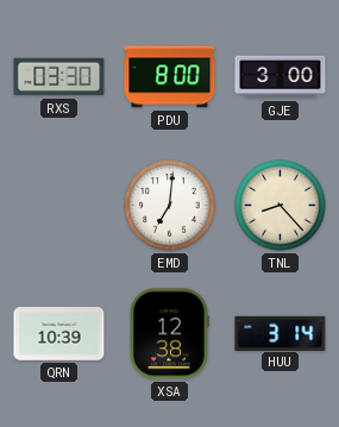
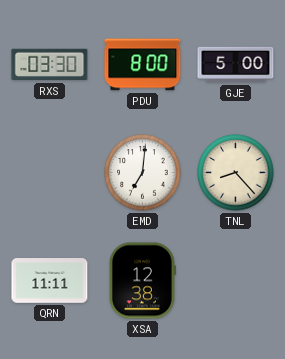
GJE: 3:00 -> 5:00 (236, 65)
QRN: 10:39 -> 11:11 (50, 281)
HUU: 3:14 -> none (281, 333)
